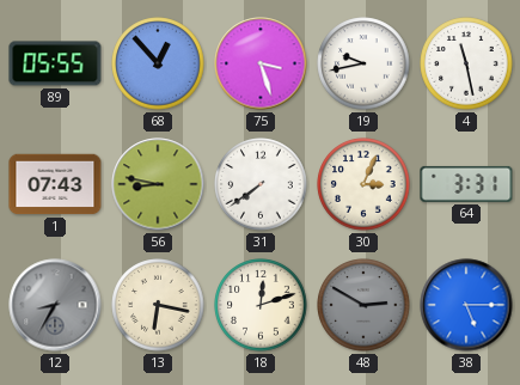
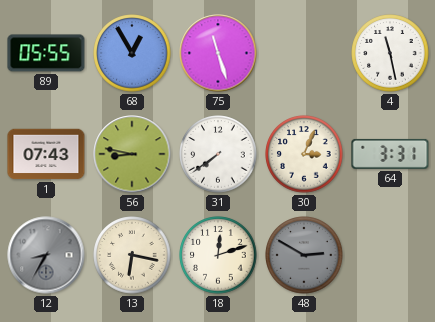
68: 12:53 -> 12:55 (132, 53)
75: 3:27 -> 11:27 (218, 53)
19: 9:43 -> none (363, 63)
38: 5:15 -> none (466, 305)
